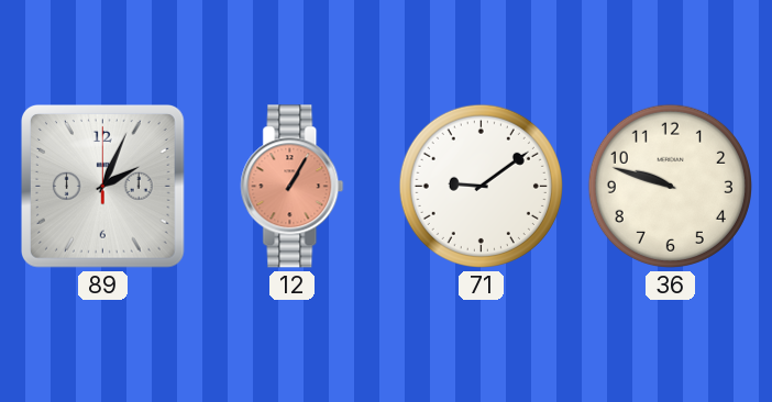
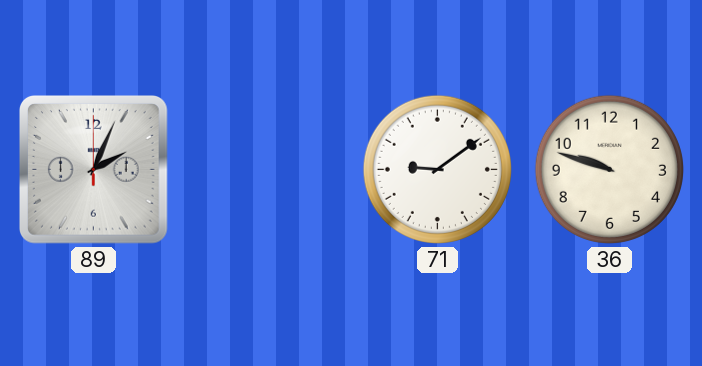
12: 1:05 -> none (293, 187)
